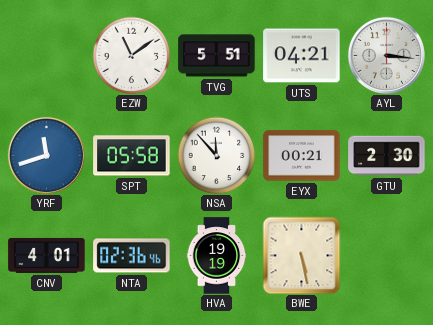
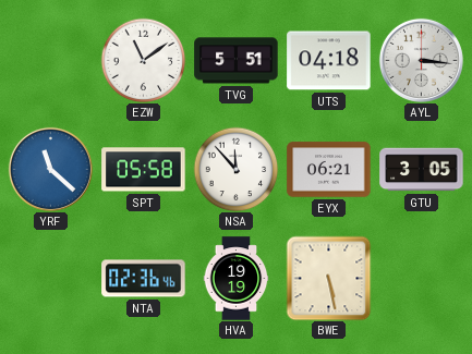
UTS: 04:21 -> 04:18 (329, 61)
YRF: 11:42 -> 11:22 (50, 169)
EYX: 00:21 -> 06:21 (329, 170)
GTU: 2:30 -> 3:05 (422, 170)
CNV: 4:01 -> none (47, 255)
